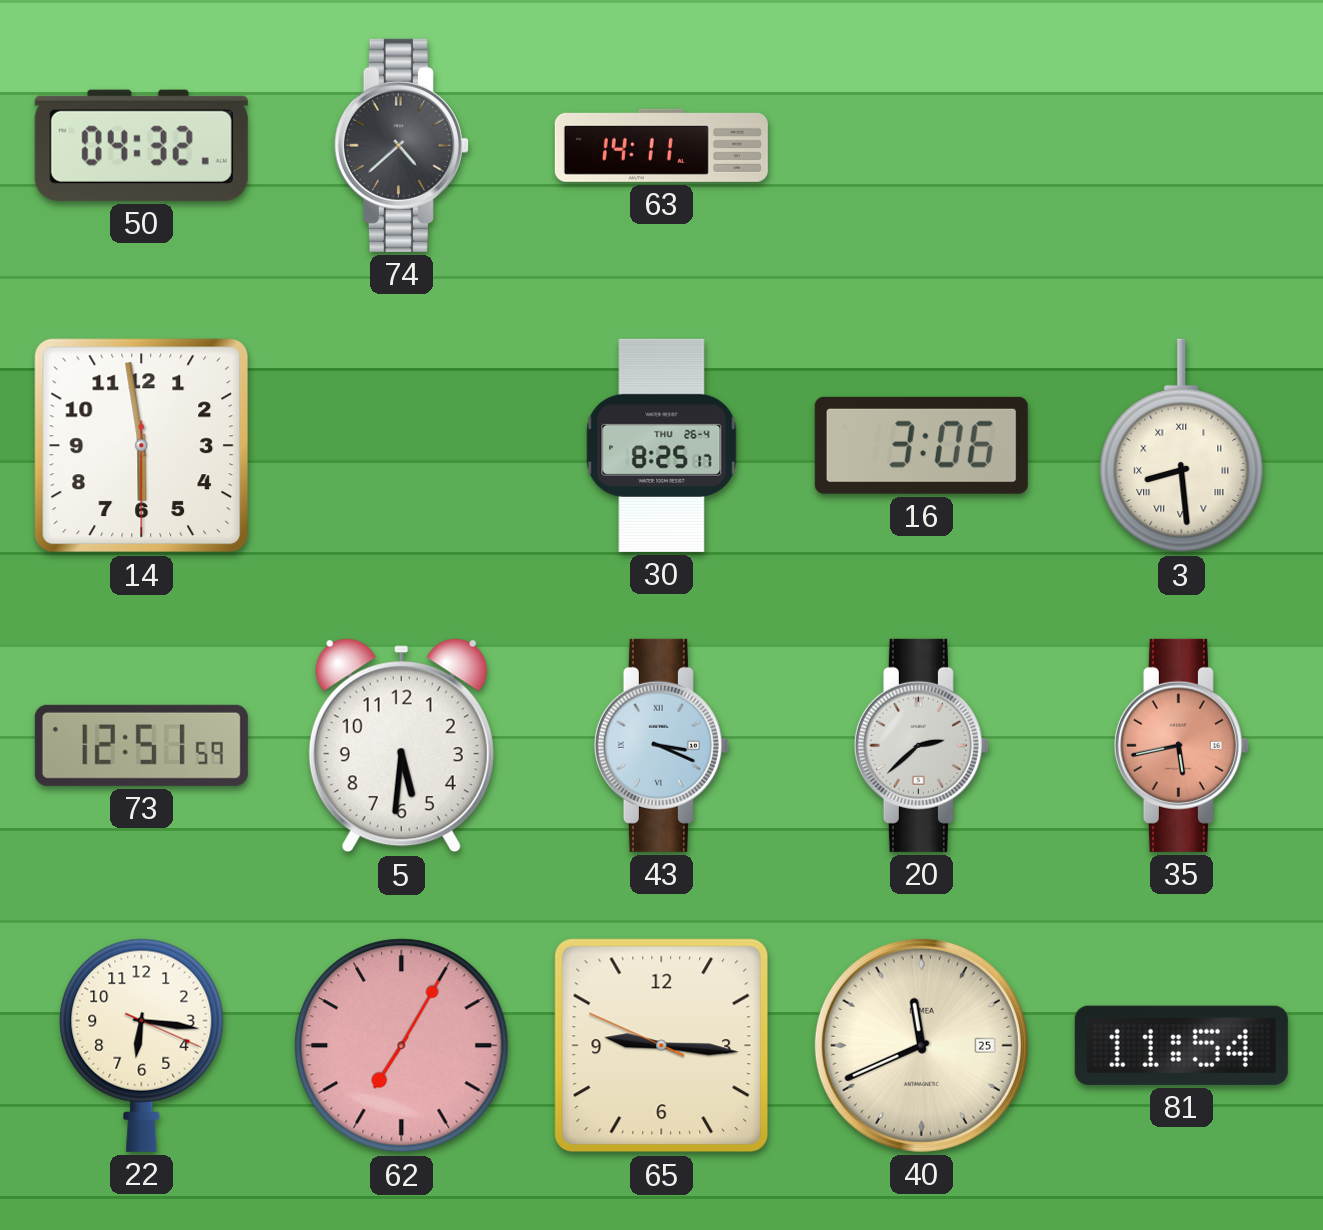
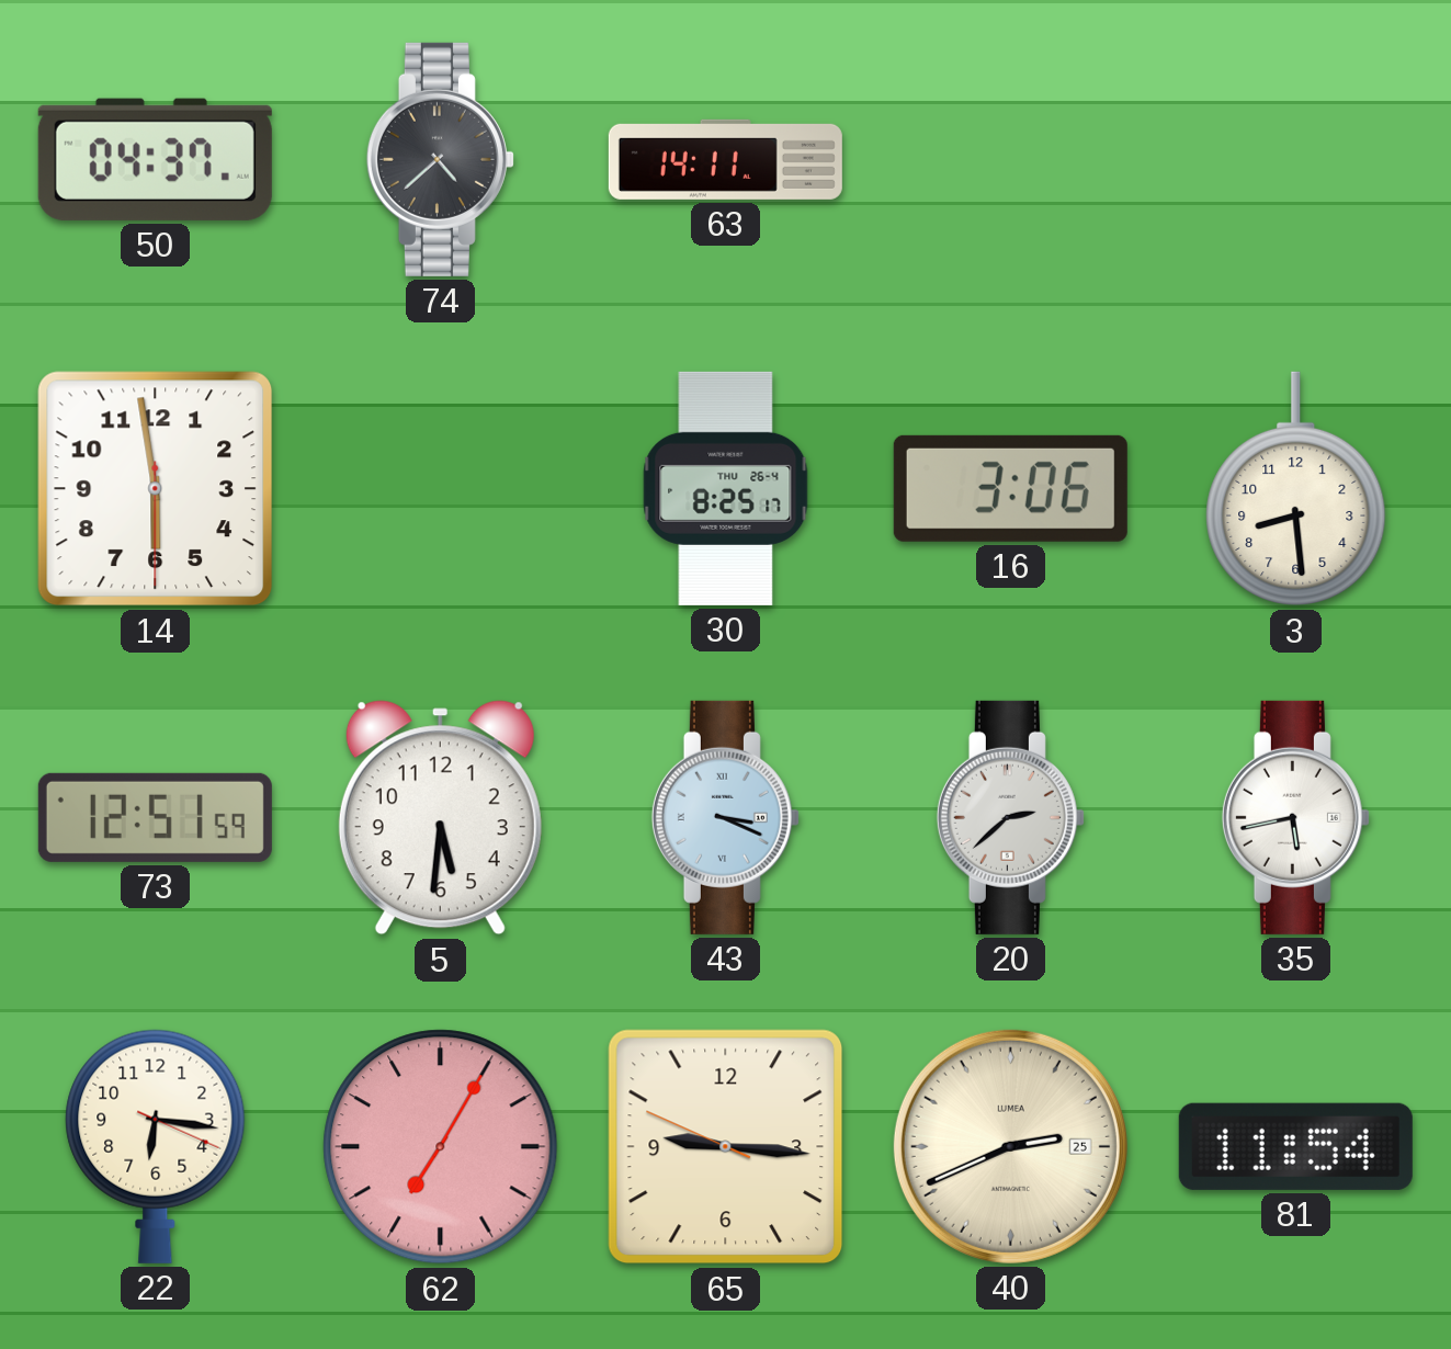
50: 04:32 -> 04:37 (155, 159)
3 numerals: Roman -> Arabic (1296, 489)
35 dial: salmon -> white (1295, 817)
40: 11:41 -> 2:41 (1010, 1146)
